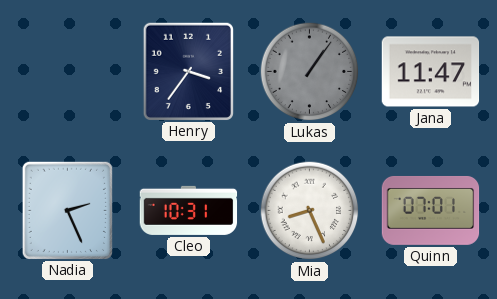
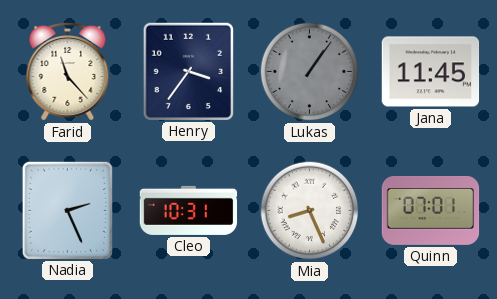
Farid: none -> 11:23 (68, 72)
Jana: 11:47 -> 11:45 (431, 72)
